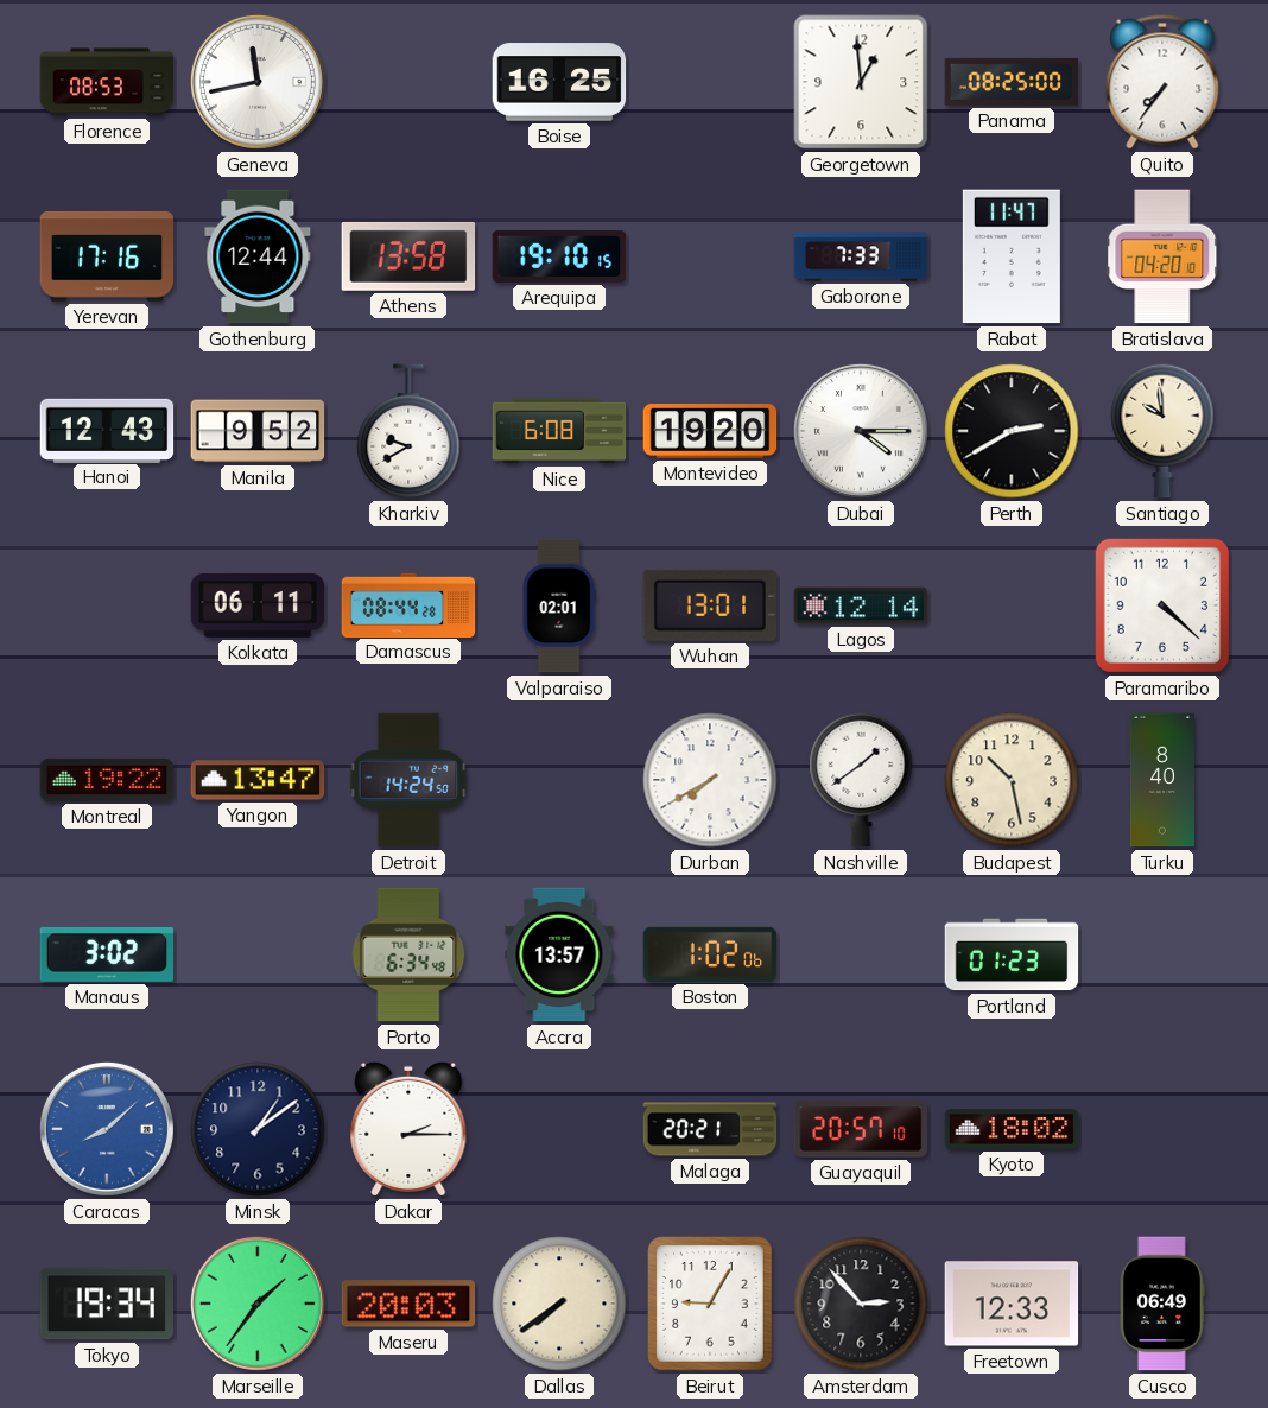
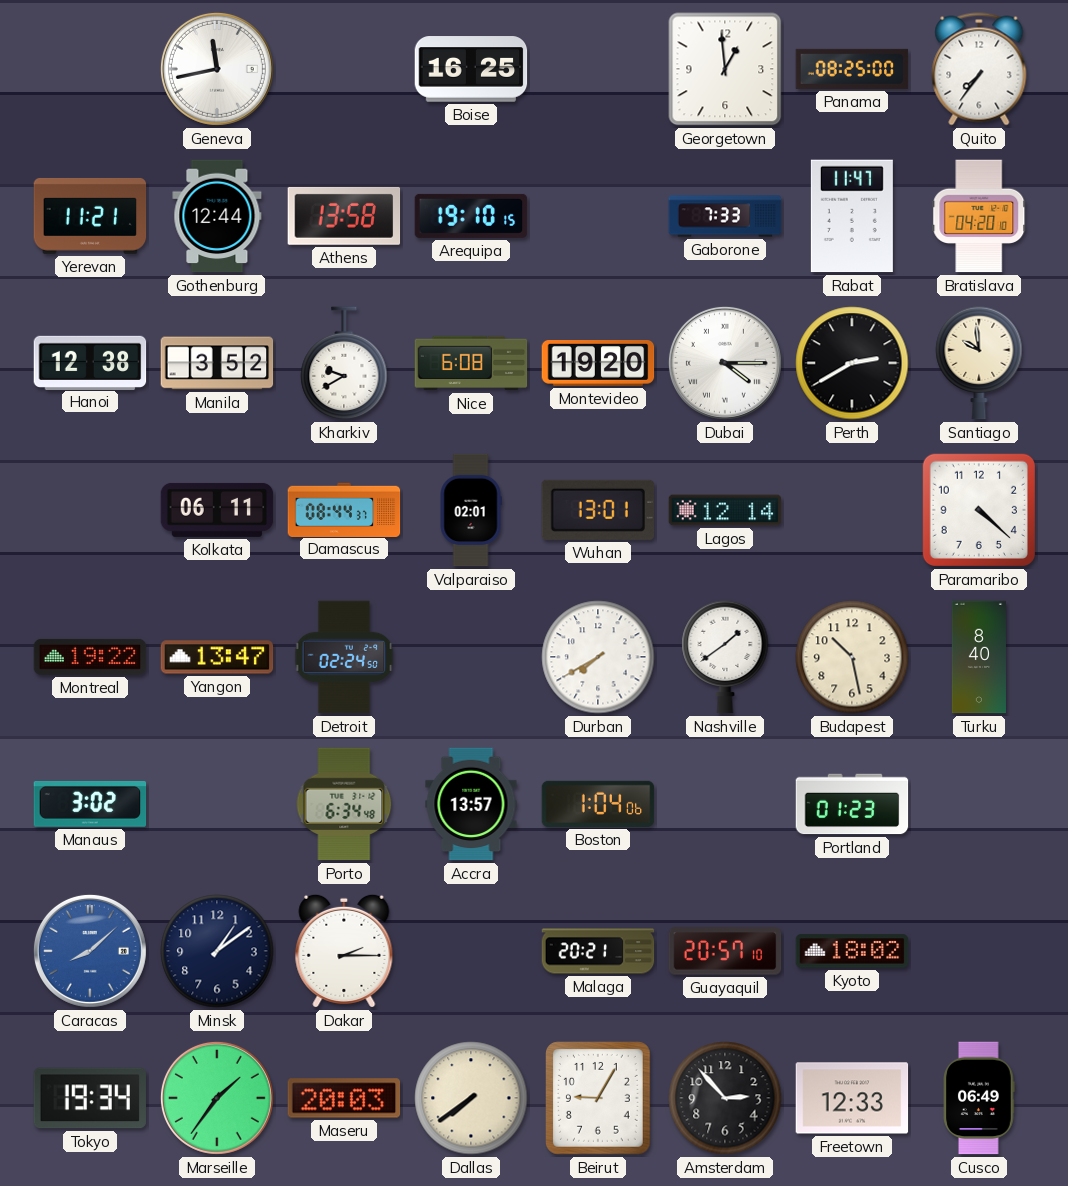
Florence: 08:53 -> none (107, 82)
Yerevan: 17:16 -> 11:21 (90, 216)
Hanoi: 12:43 -> 12:38 (90, 362)
Manila: 9:52 -> 3:52 (217, 363)
Damascus: 08:44:28 -> 08:44:37 (344, 509)
Detroit: 14:24 -> 02:24 (344, 657)
Boston: 1:02 -> 1:04 (598, 804)
